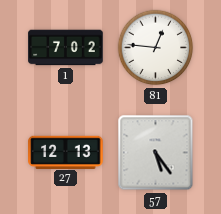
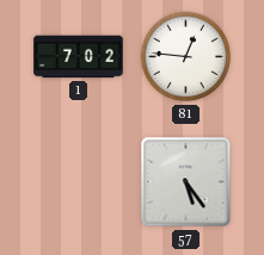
27: 12:13 -> none (66, 152)
